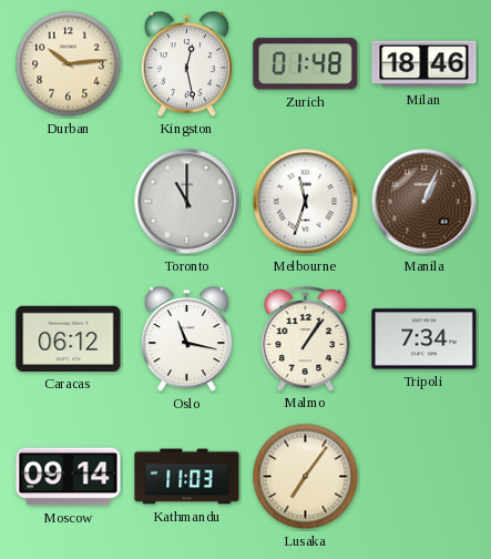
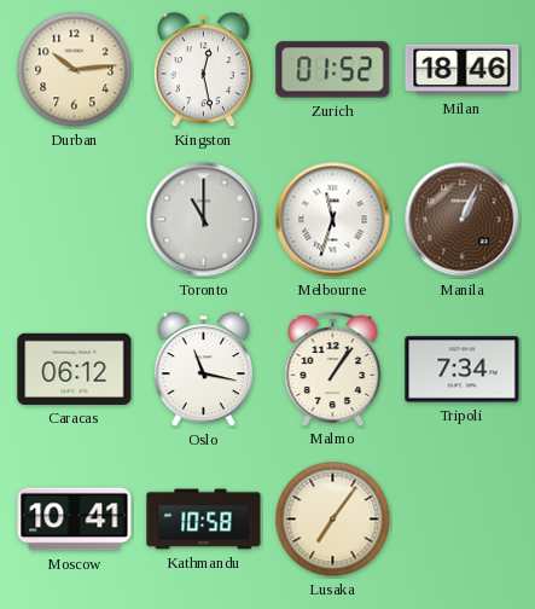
Zurich: 01:48 -> 01:52 (333, 70)
Moscow: 09:14 -> 10:41 (75, 520)
Kathmandu: 11:03 -> 10:58 (204, 520)
